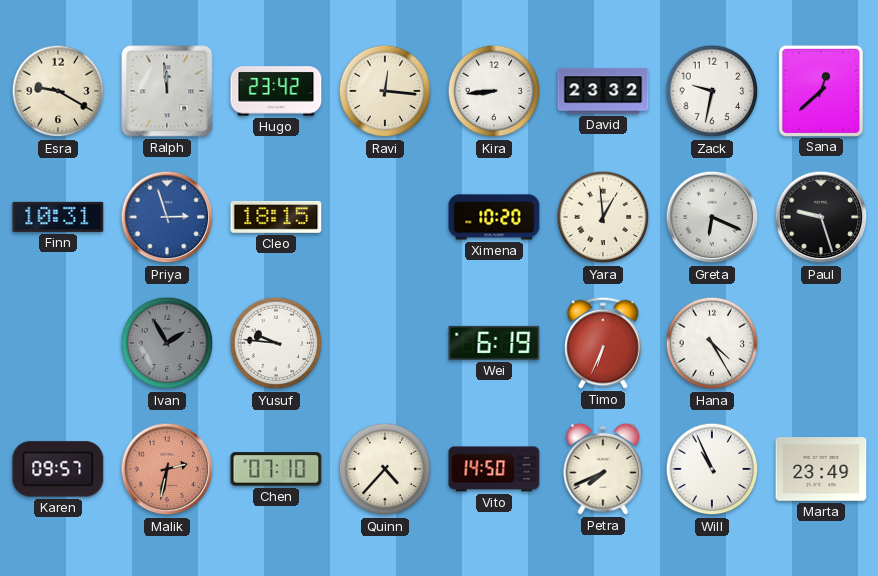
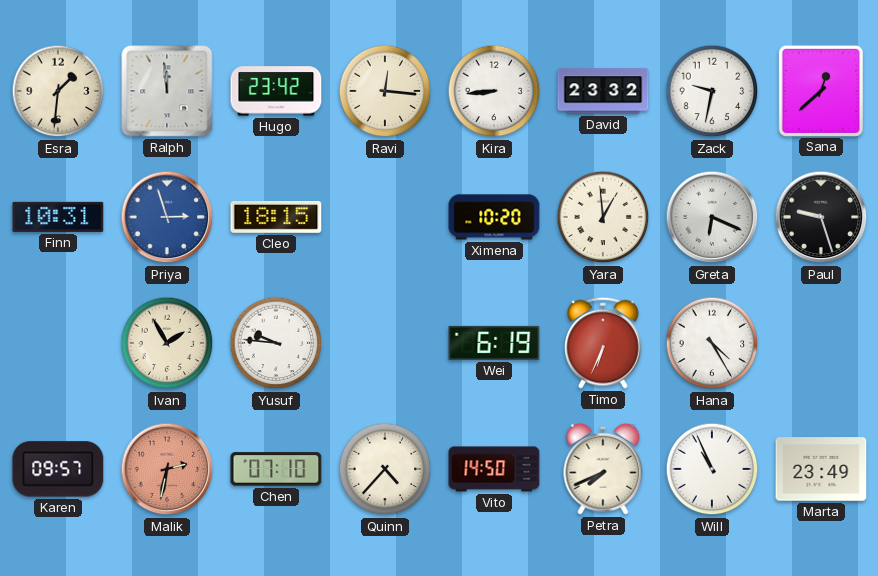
Esra: 9:20 -> 1:31 (58, 91)
Ivan dial: grey -> cream (167, 343)
